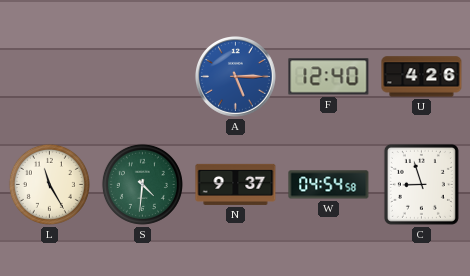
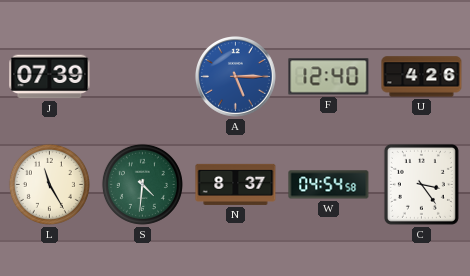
J: none -> 07:39 (50, 77)
N: 9:37 -> 8:37 (236, 184)
C: 8:57 -> 3:24 (421, 184)
